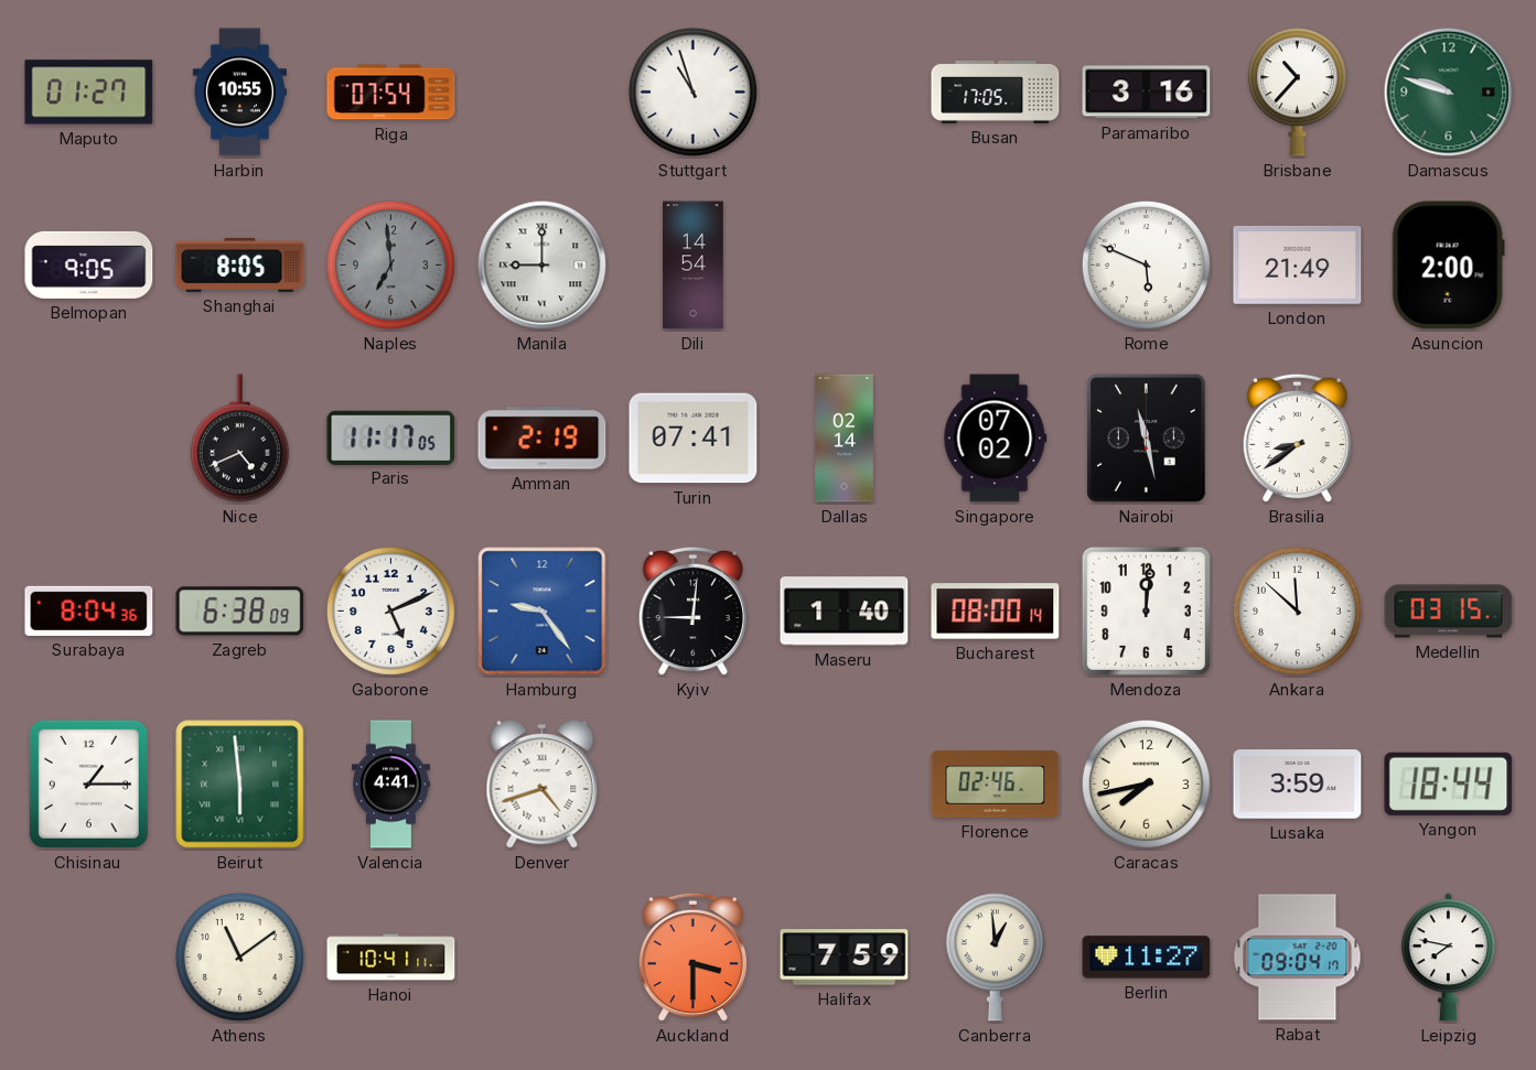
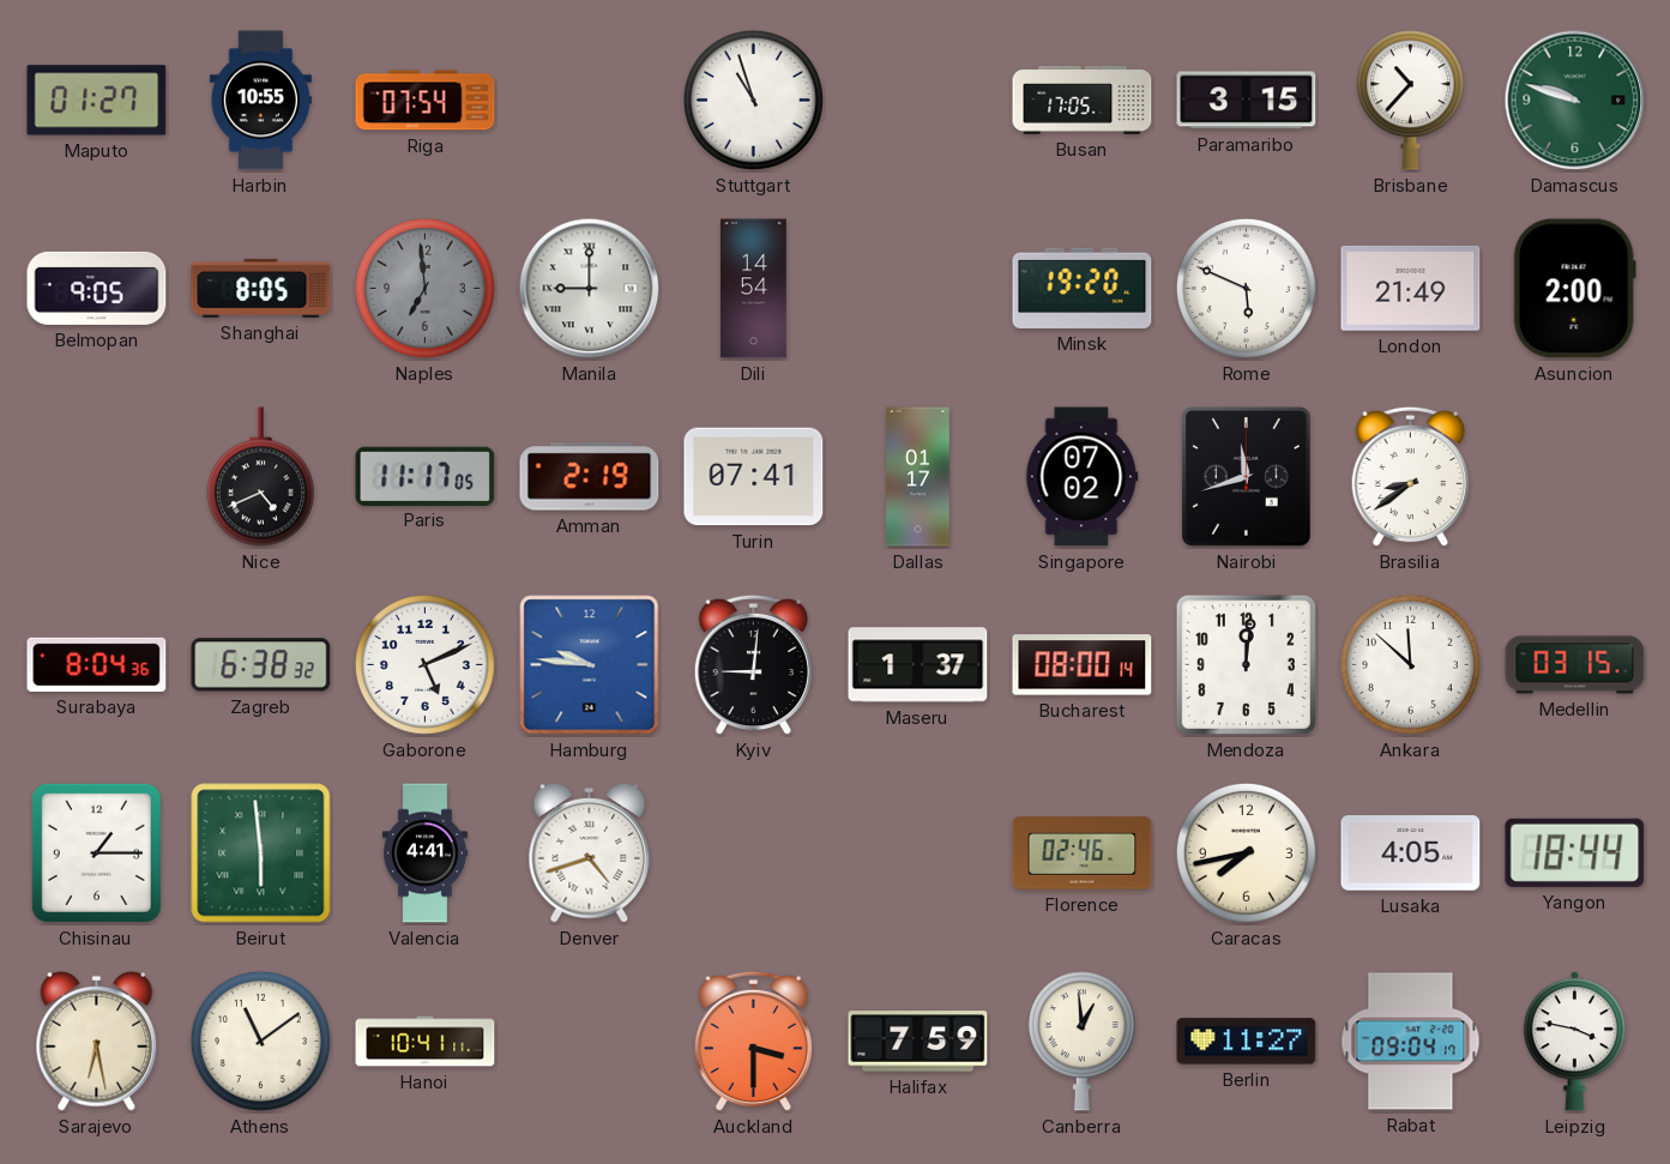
Paramaribo: 3:16 -> 3:15 (1247, 101)
Minsk: none -> 19:20 (1083, 288)
Dallas: 02:14 -> 01:17 (918, 477)
Nairobi: 11:28 -> 11:42 (1246, 477)
Zagreb: 6:38:09 -> 6:38:32 (261, 665)
Hamburg: 9:24 -> 9:46 (590, 665)
Maseru: 1:40 -> 1:37 (918, 665)
Lusaka: 3:59 -> 4:05 (1411, 854)
Sarajevo: none -> 6:28 (97, 1041)
Leipzig: 7:47 -> 3:47 (1574, 1042)
